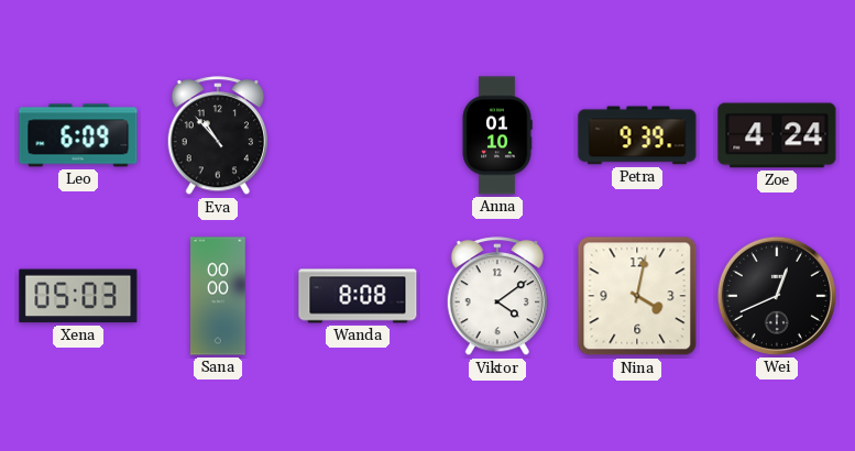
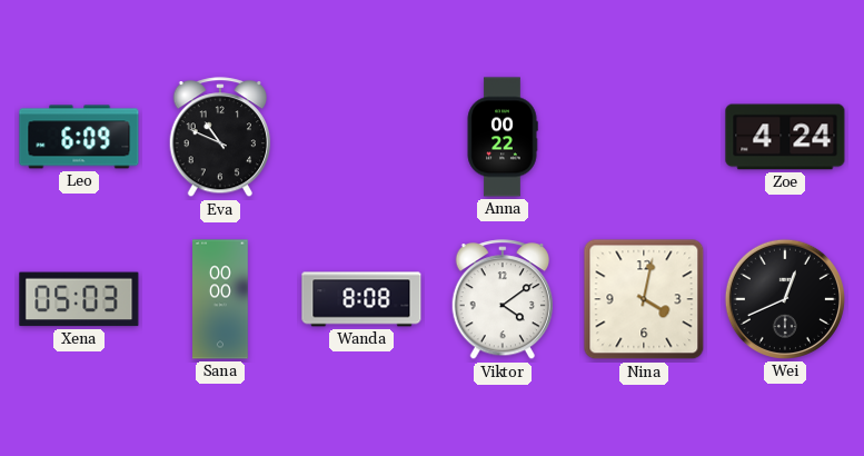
Eva: 10:53 -> 10:49 (219, 138)
Anna: 01:10 -> 00:22 (503, 137)
Petra: 9:39 -> none (637, 135)
